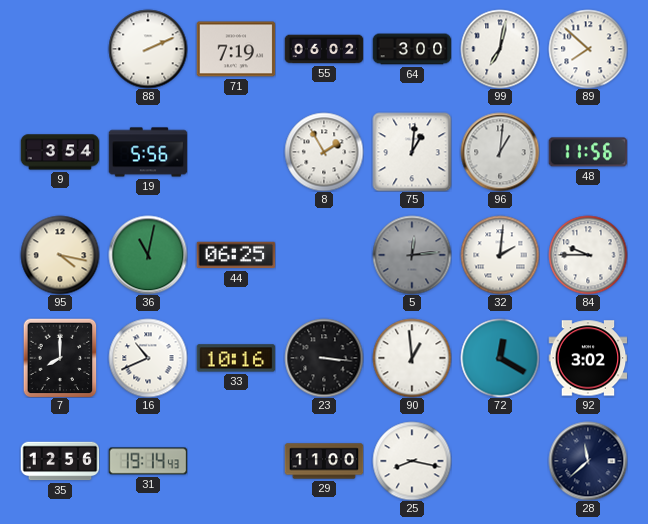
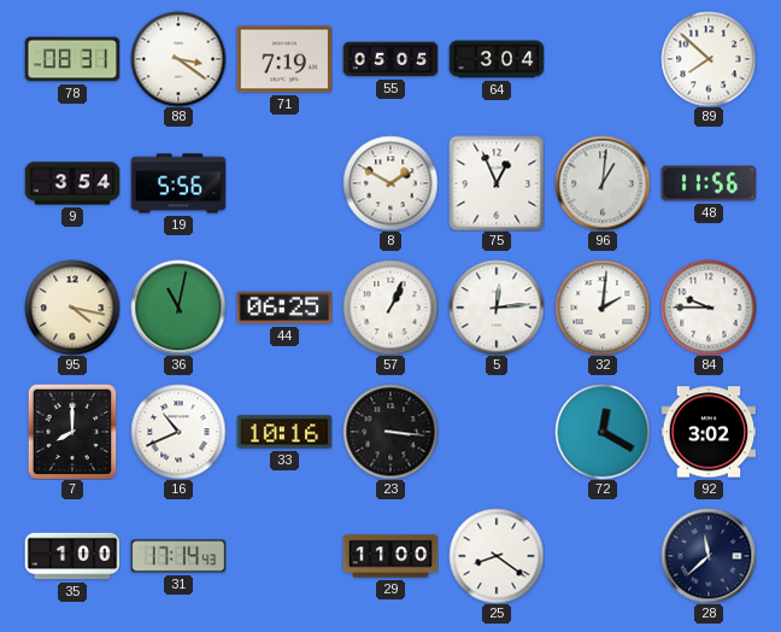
78: none -> 08:31 (72, 59)
88: 2:11 -> 3:21 (178, 59)
55: 06:02 -> 05:05 (390, 59)
64: 3:00 -> 3:04 (497, 59)
99: 7:02 -> none (500, 49)
8: 1:55 -> 1:50 (390, 183)
75: 1:01 -> 12:56 (497, 183)
57: none -> 1:04 (390, 308)
5 dial: grey -> white (497, 308)
90: 12:59 -> none (412, 358)
35: 12:56 -> 1:00 (72, 556)
31: 19:14 -> 17:14 (178, 556)
25: 8:17 -> 8:21 (497, 556)
